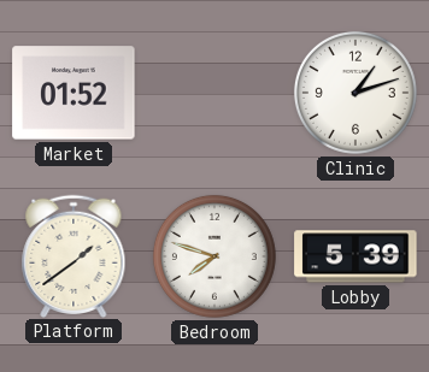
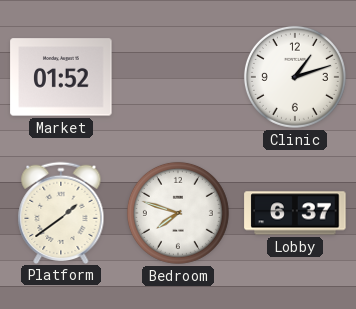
Lobby: 5:39 -> 6:37 (295, 213)
